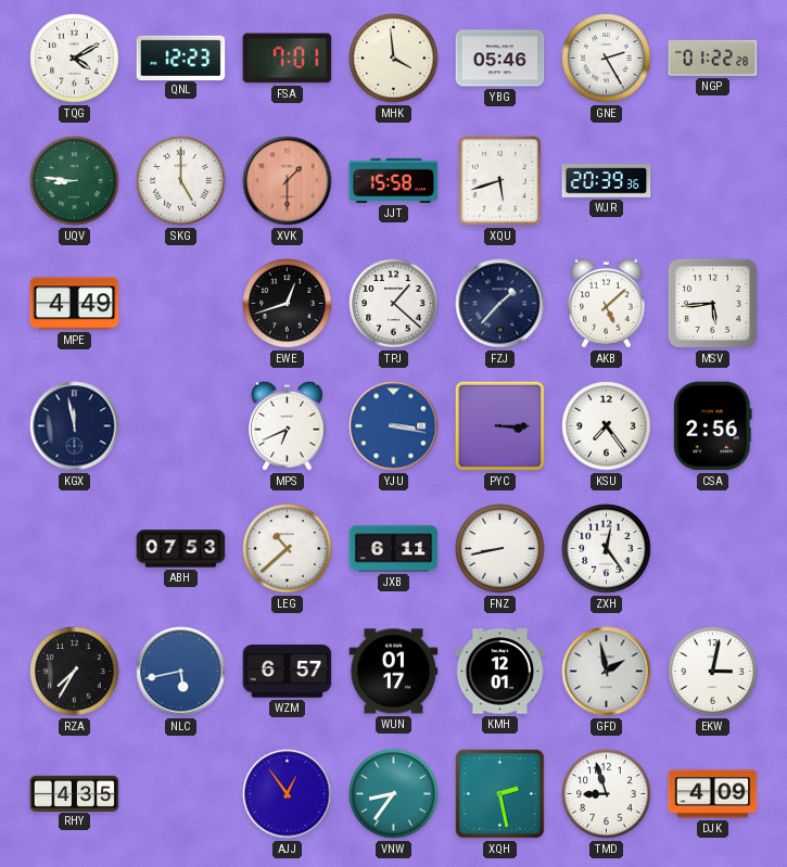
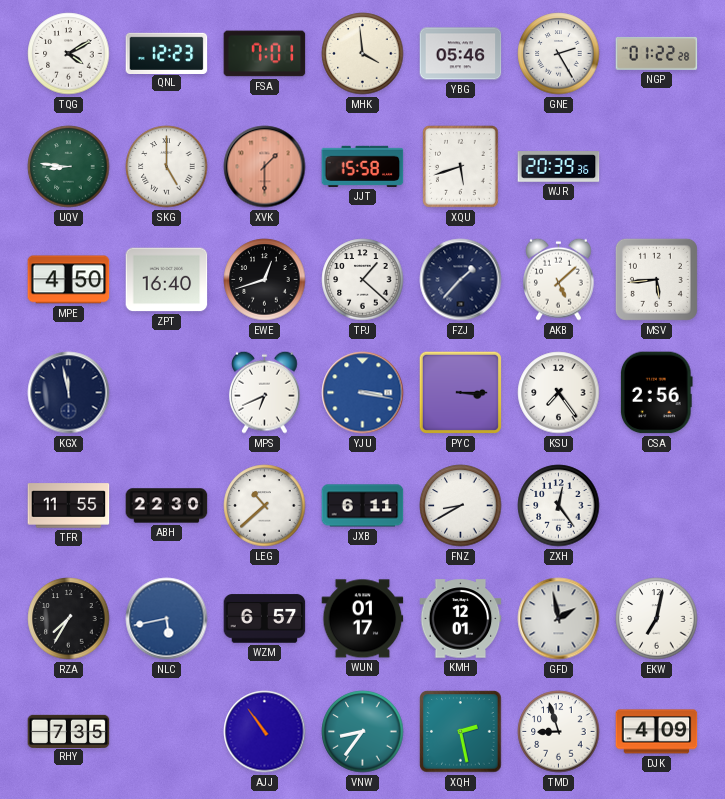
MPE: 4:49 -> 4:50 (69, 280)
ZPT: none -> 16:40 (167, 280)
TFR: none -> 11:55 (69, 506)
ABH: 07:53 -> 22:30 (167, 506)
FNZ: 8:43 -> 8:40 (461, 506)
EKW: 3:02 -> 7:02 (657, 619)
RHY: 4:35 -> 7:35 (69, 731)
AJJ: 12:54 -> 10:54 (265, 732)
